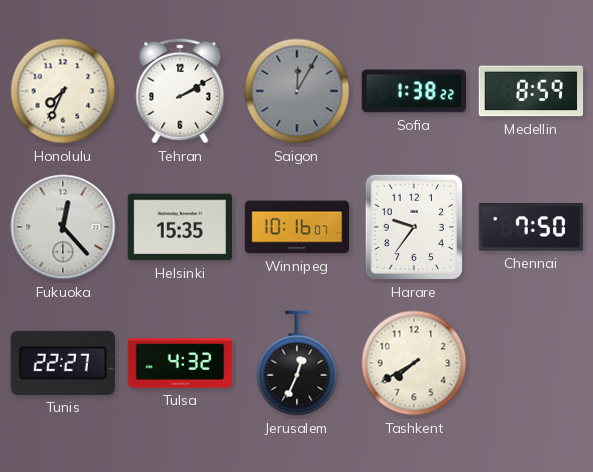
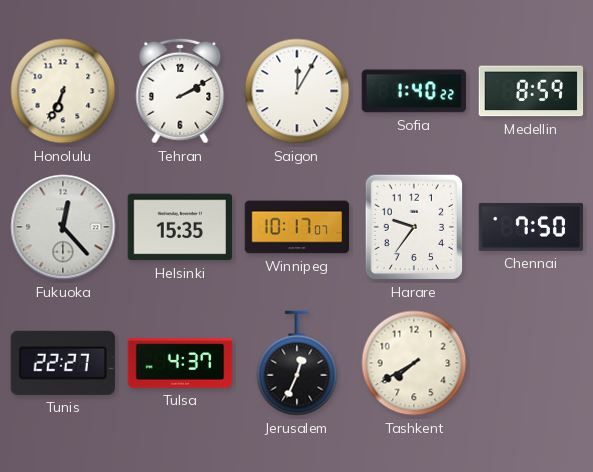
Honolulu: 7:34 -> 6:34 (63, 91)
Saigon dial: grey -> white (297, 91)
Sofia: 1:38 -> 1:40 (413, 91)
Winnipeg: 10:16 -> 10:17 (297, 227)
Tulsa: 4:32 -> 4:37 (180, 363)
